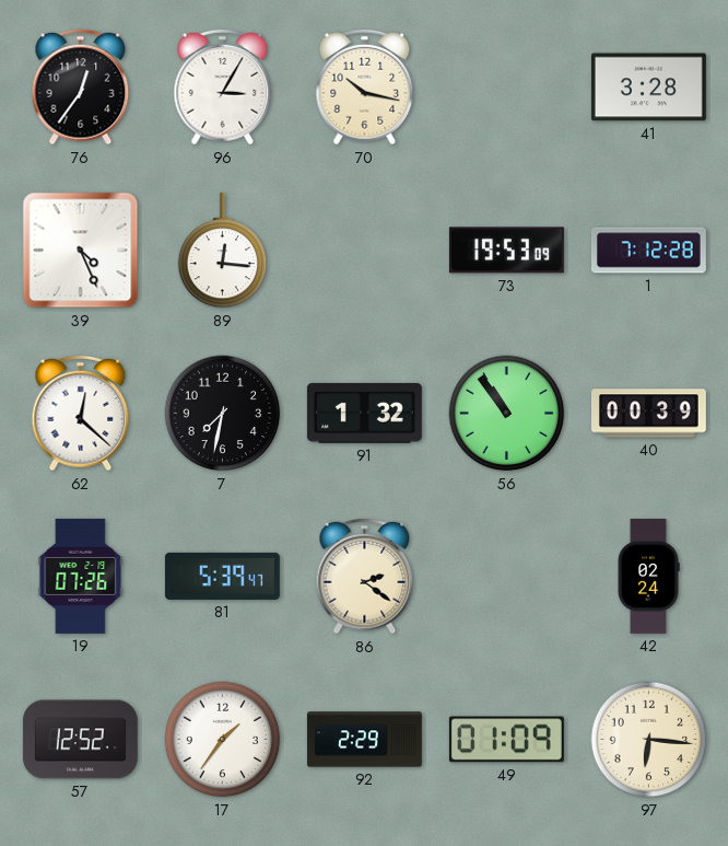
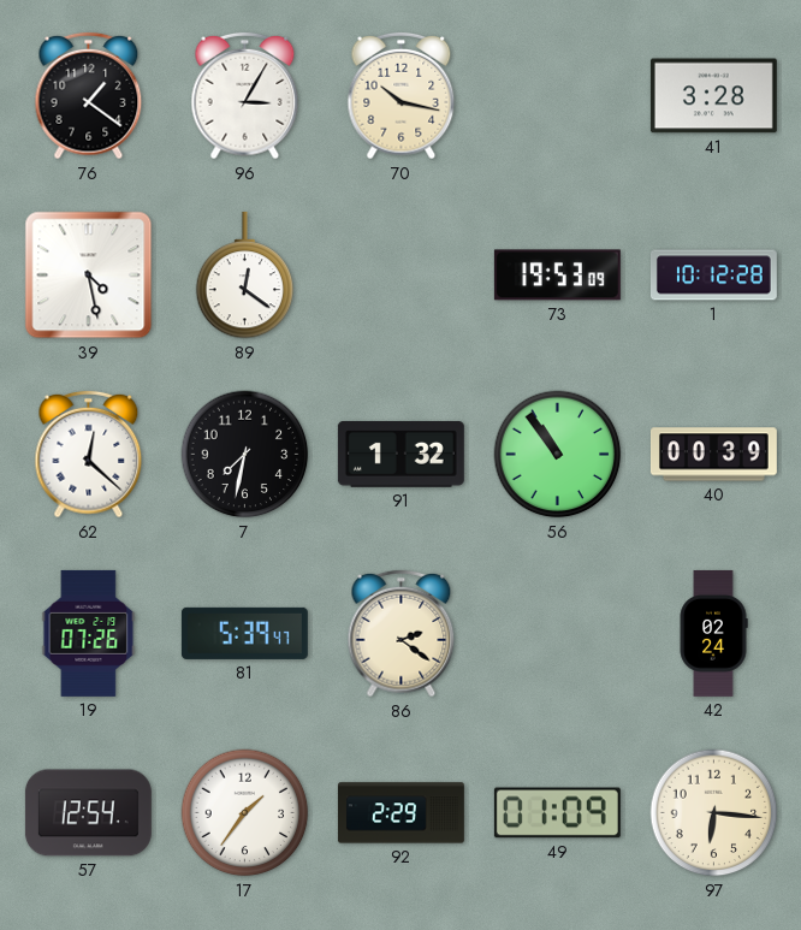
76: 12:36 -> 1:21 (89, 96)
39: 4:26 -> 4:28 (89, 276)
89: 12:16 -> 12:21 (245, 276)
1: 7:12 -> 10:12 (713, 276)
57: 12:52 -> 12:54 (88, 813)
